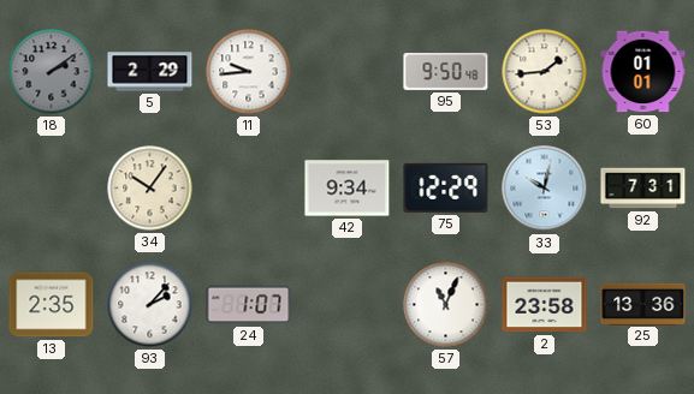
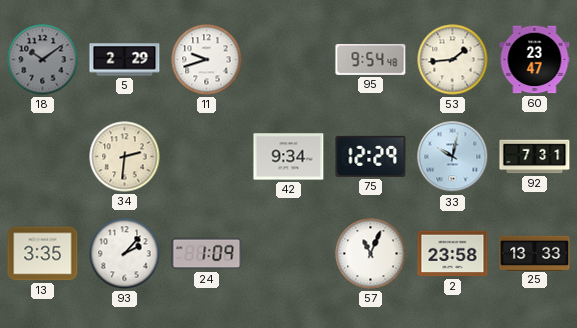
18: 2:09 -> 10:09 (43, 60)
11: 9:44 -> 9:42 (207, 60)
95: 9:50 -> 9:54 (371, 59)
60: 01:01 -> 23:47 (535, 60)
34: 10:06 -> 2:31 (125, 157)
13: 2:35 -> 3:35 (43, 254)
24: 1:07 -> 1:09 (207, 254)
25: 13:36 -> 13:33 (535, 253)
